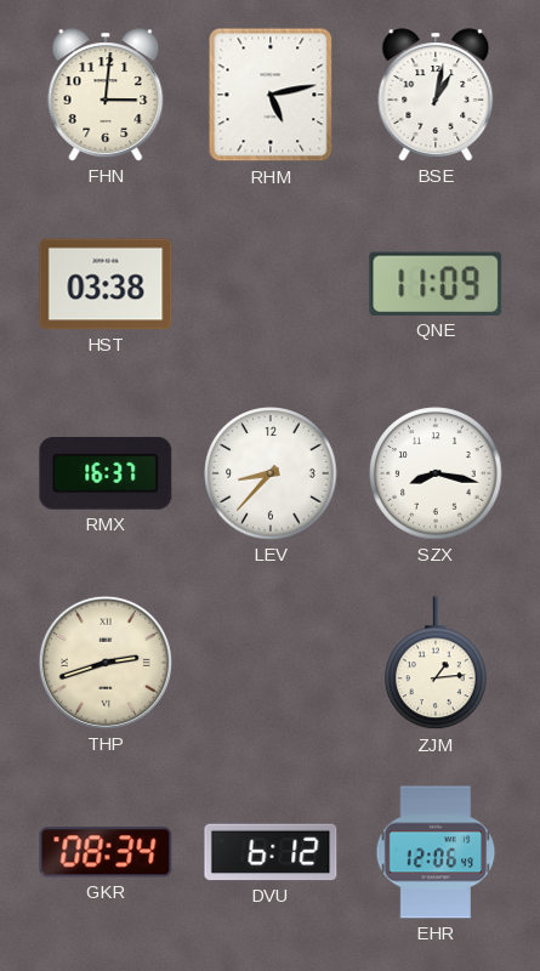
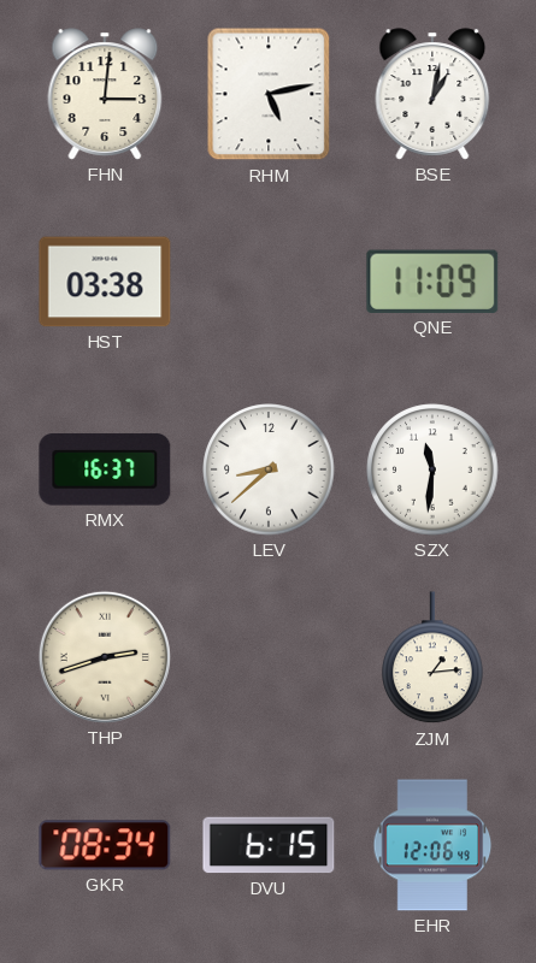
LEV: 8:37 -> 8:38 (269, 469)
SZX: 8:17 -> 11:31 (432, 469)
DVU: 6:12 -> 6:15 (269, 845)
